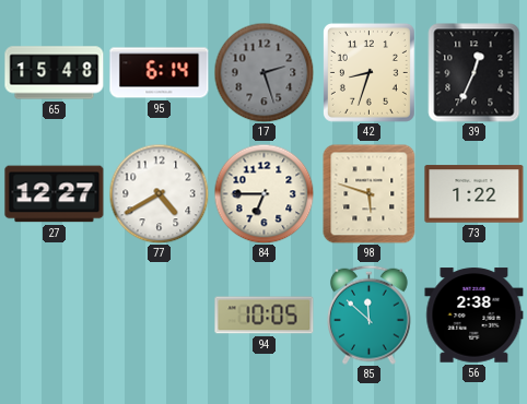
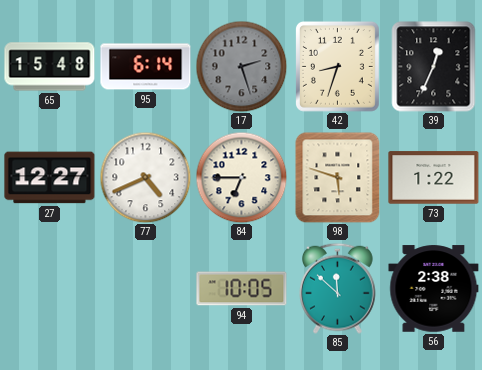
77: 4:40 -> 4:41 (145, 177)
